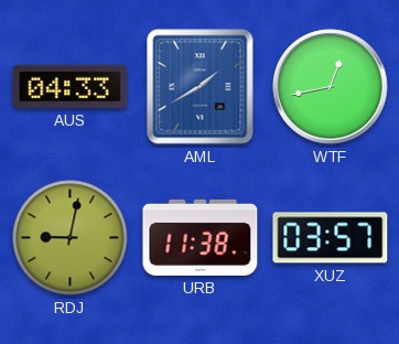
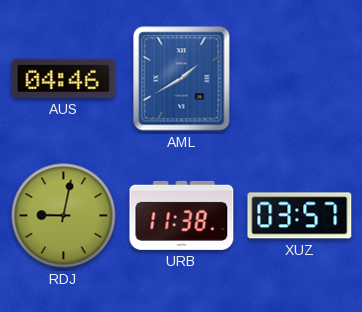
AUS: 04:33 -> 04:46 (64, 78)
WTF: 12:43 -> none (331, 87)
